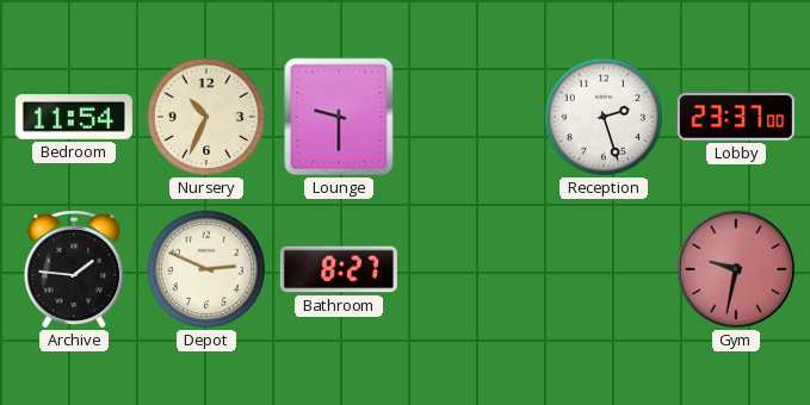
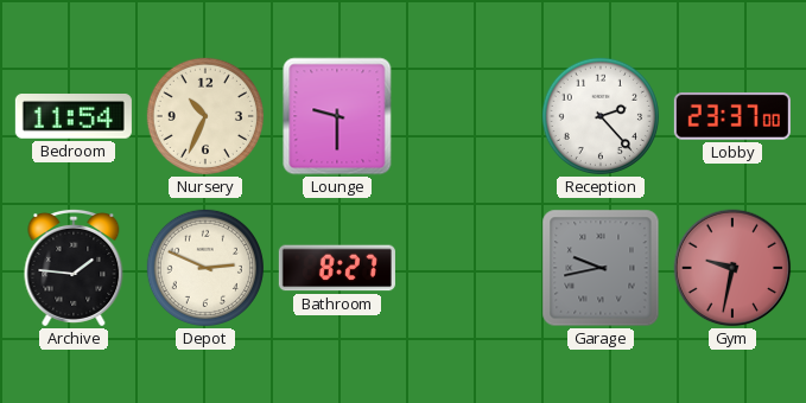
Reception: 2:27 -> 2:23 (601, 116)
Garage: none -> 9:43 (601, 268)
